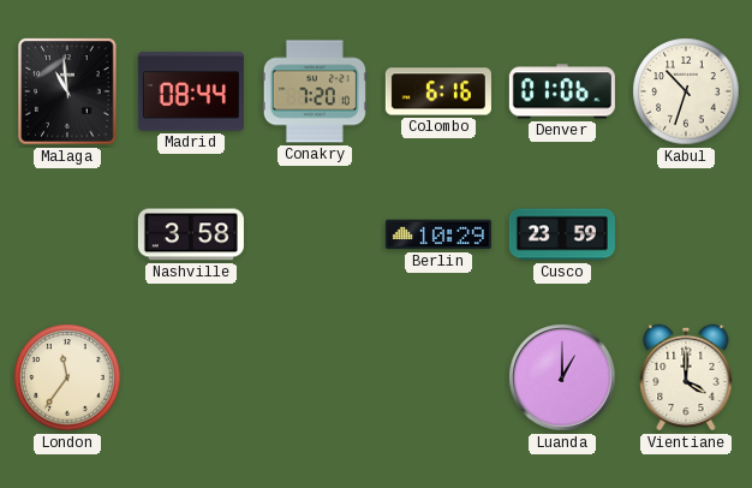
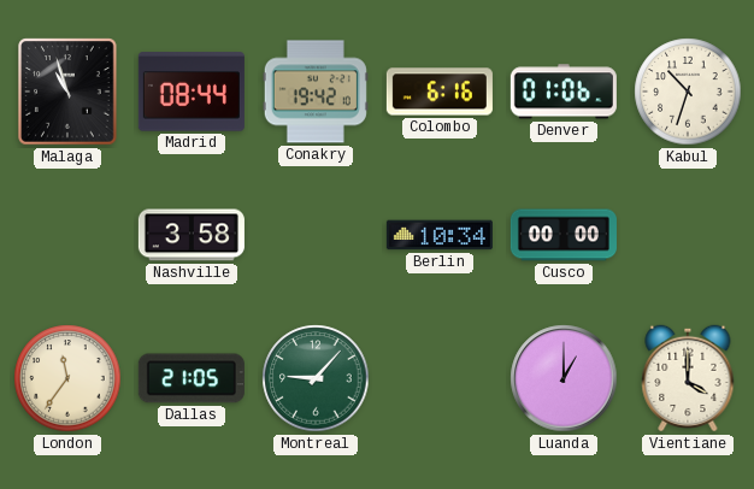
Malaga: 10:59 -> 10:57 (67, 92)
Conakry: 7:20 -> 19:42 (316, 92)
Berlin: 10:29 -> 10:34 (440, 235)
Cusco: 23:59 -> 00:00 (564, 235)
Dallas: none -> 21:05 (192, 378)
Montreal: none -> 9:07 (316, 378)
